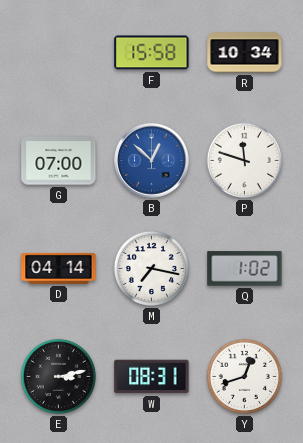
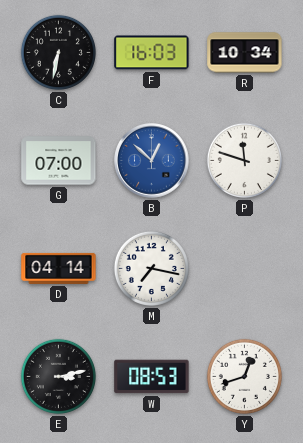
C: none -> 6:32 (58, 52)
F: 15:58 -> 16:03 (152, 53)
Q: 1:02 -> none (245, 269)
W: 08:31 -> 08:53 (152, 377)
